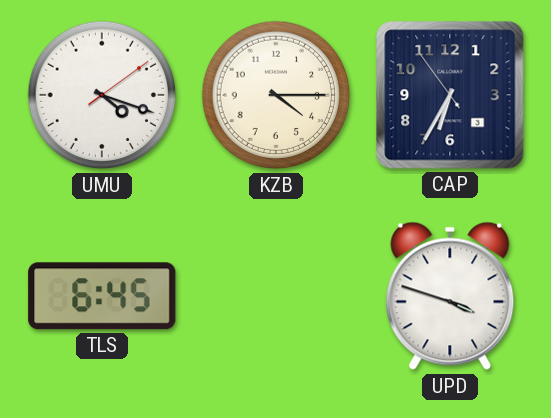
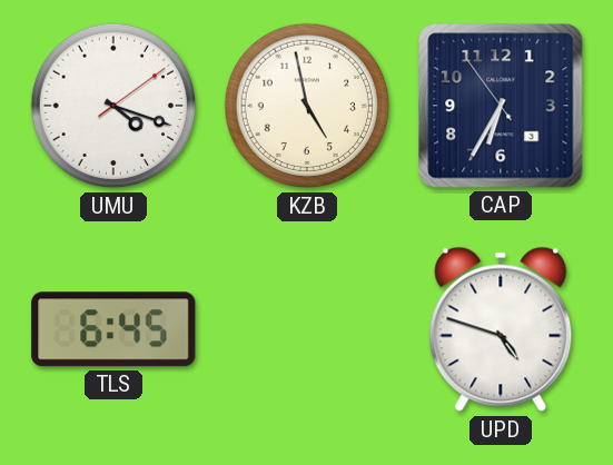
KZB: 4:15 -> 4:58 (307, 106)
UPD: 3:48 -> 4:48 (501, 329)
